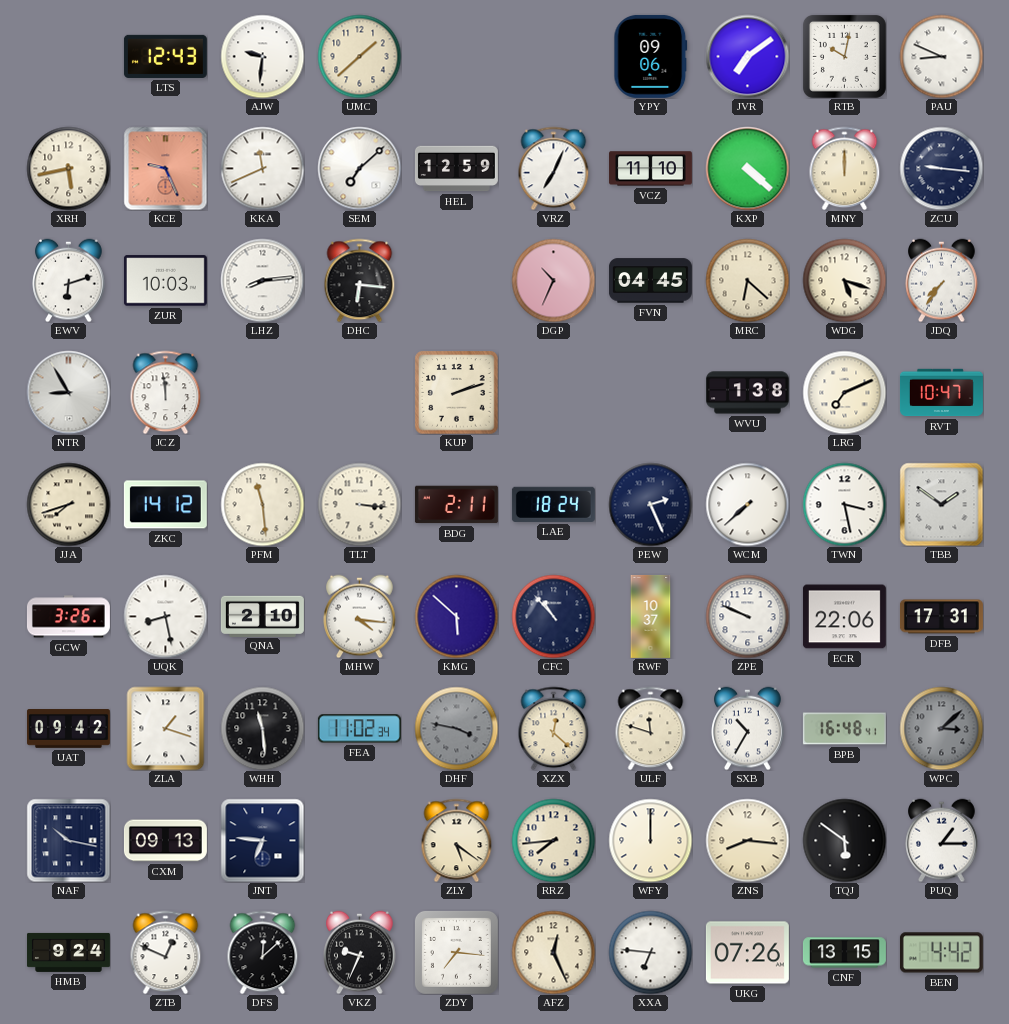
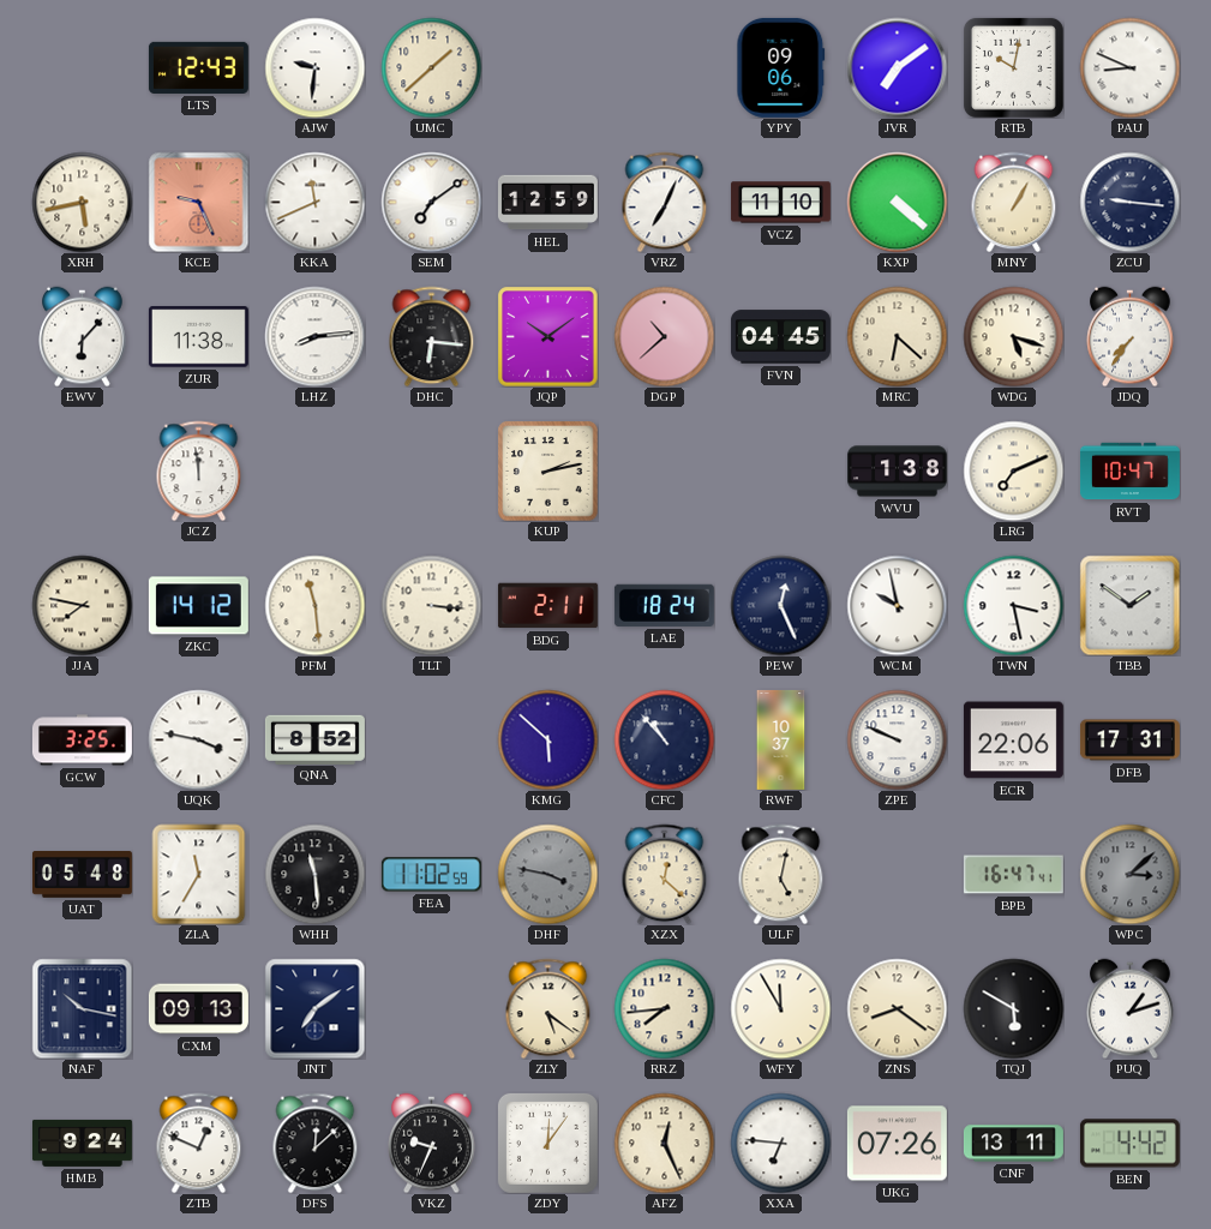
SEM: 7:08 -> 7:09 (431, 202)
MNY: 12:00 -> 1:05 (1014, 202)
EWV: 6:12 -> 6:07 (83, 336)
ZUR: 10:03 -> 11:38 (198, 337)
JQP: none -> 10:09 (547, 336)
DGP: 10:34 -> 10:38 (664, 336)
NTR: 8:55 -> none (68, 392)
KUP: 2:12 -> 2:13 (547, 470)
JJA: 7:42 -> 7:47 (82, 605)
PEW: 2:26 -> 12:26 (780, 605)
WCM: 7:38 -> 9:58 (897, 605)
GCW: 3:26 -> 3:25 (82, 741)
UQK: 8:28 -> 3:47 (198, 739)
QNA: 2:10 -> 8:52 (314, 739)
MHW: 4:16 -> none (360, 616)
UAT: 09:42 -> 05:48 (82, 875)
ZLA: 1:18 -> 11:35 (199, 874)
FEA: 11:02:34 -> 11:02:59 (431, 875)
ULF: 11:48 -> 5:02 (781, 874)
SXB: 10:35 -> none (748, 728)
BPB: 16:48 -> 16:47 (1013, 875)
JNT: 6:46 -> 7:09 (314, 1008)
WFY: 12:00 -> 11:55 (780, 1008)
ZNS: 8:16 -> 8:21 (897, 1008)
TQJ: 5:51 -> 5:50 (1013, 1008)
PUQ: 1:15 -> 1:12 (1131, 1008)
ZDY: 7:16 -> 12:06 (547, 1143)
CNF: 13:15 -> 13:11 (1013, 1144)
